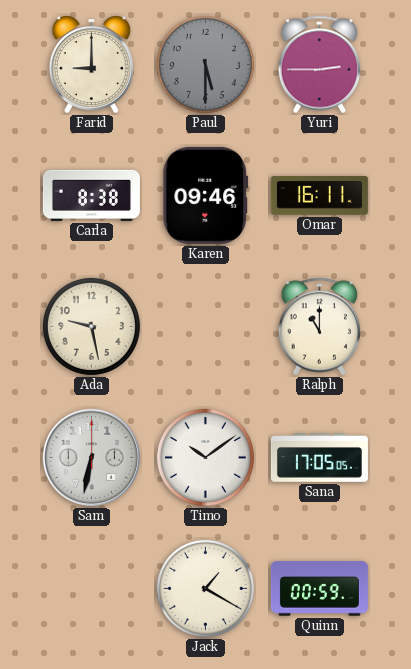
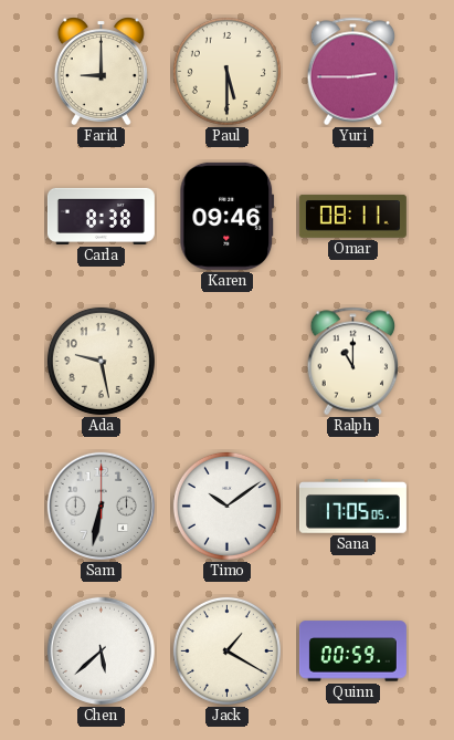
Paul dial: grey -> cream (226, 71)
Omar: 16:11 -> 08:11 (352, 217)
Chen: none -> 5:38 (101, 650)
